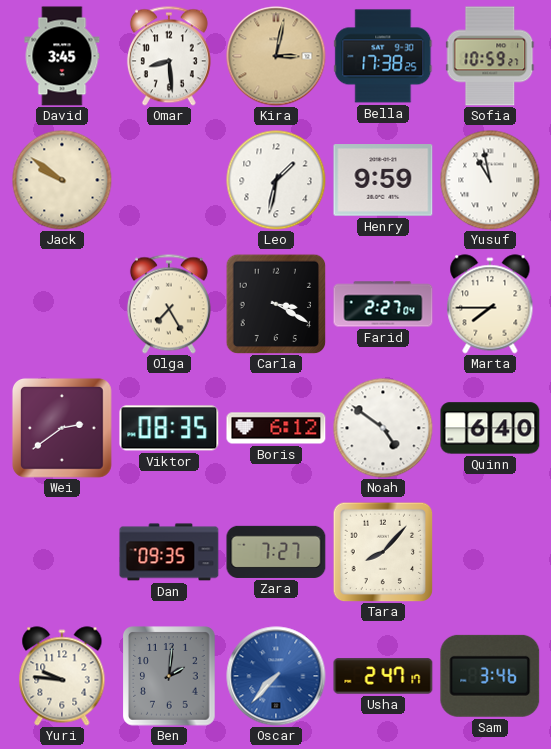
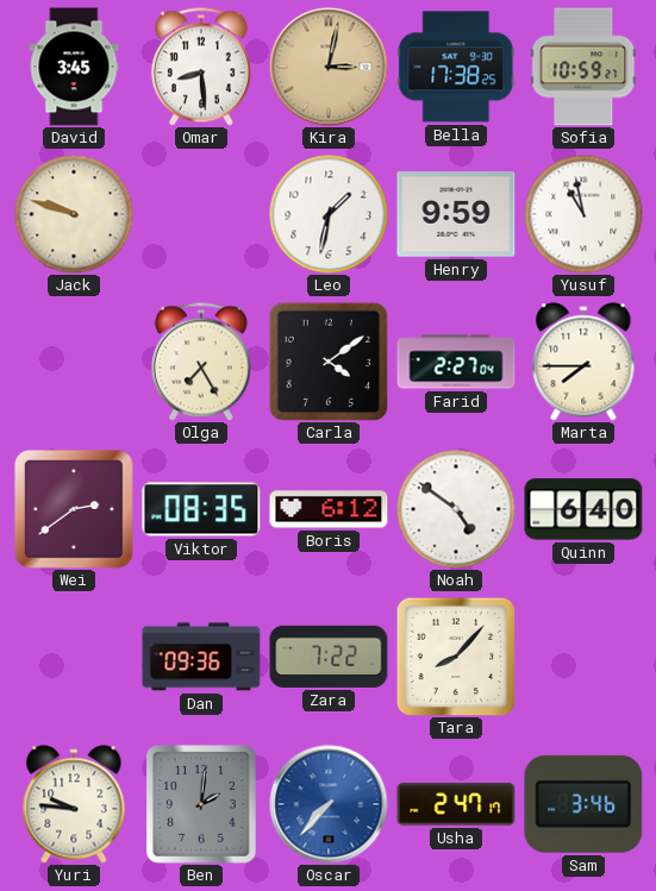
Jack: 9:51 -> 9:48 (74, 214)
Carla: 3:20 -> 4:09 (329, 362)
Dan: 09:35 -> 09:36 (201, 657)
Zara: 7:27 -> 7:22 (329, 657)
